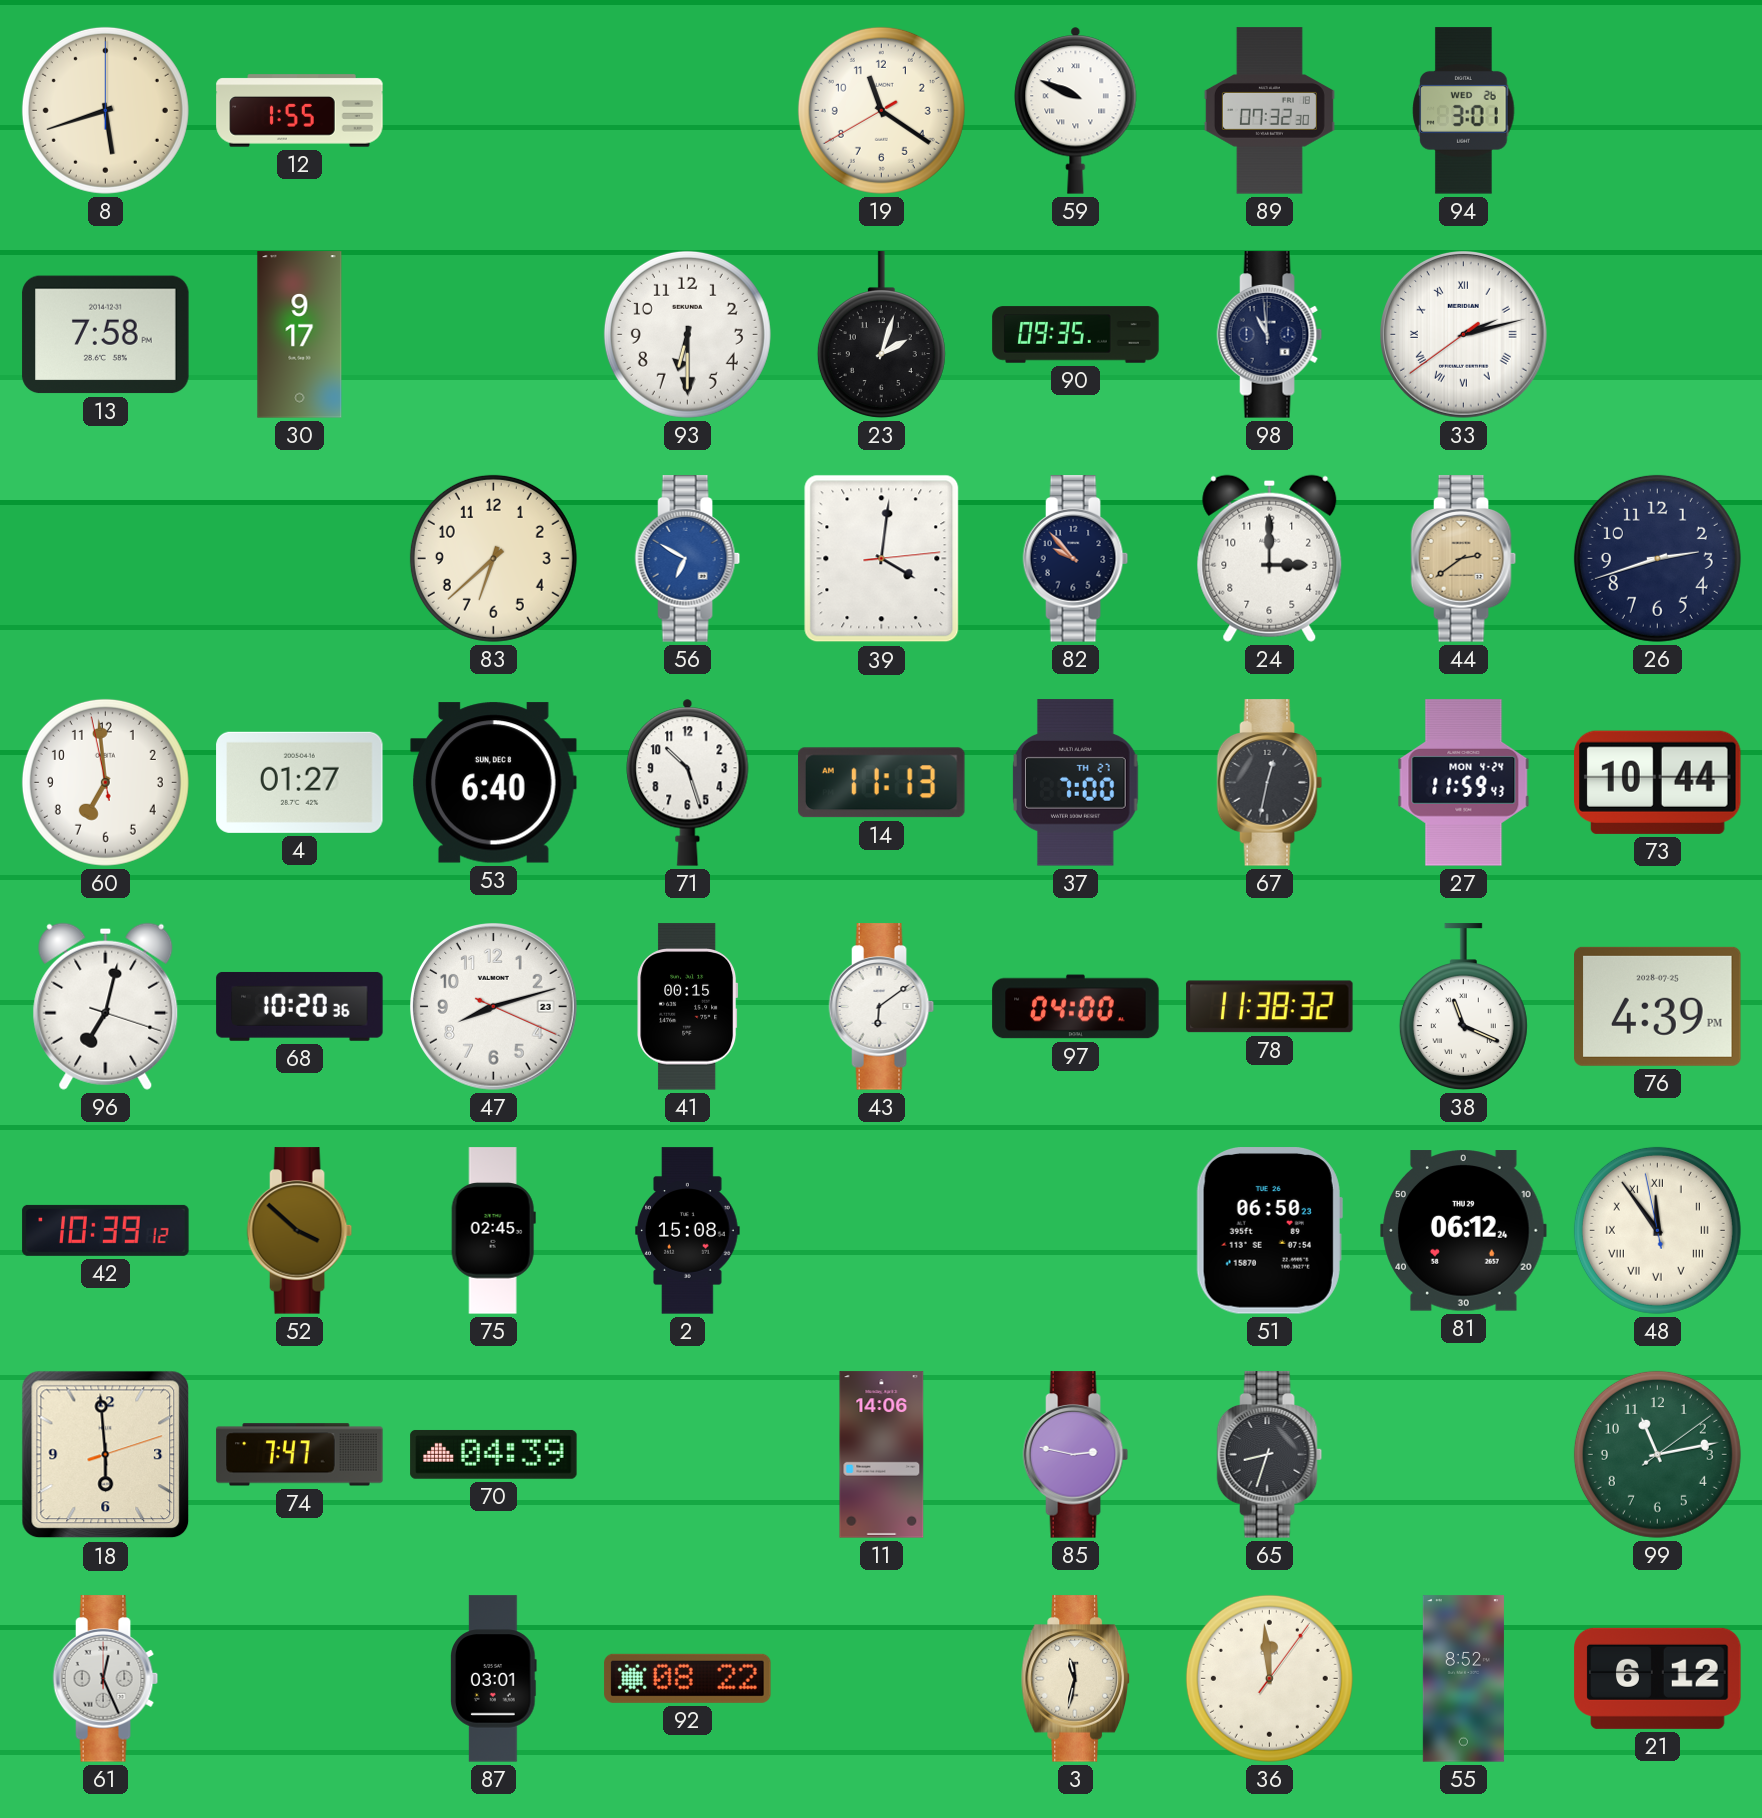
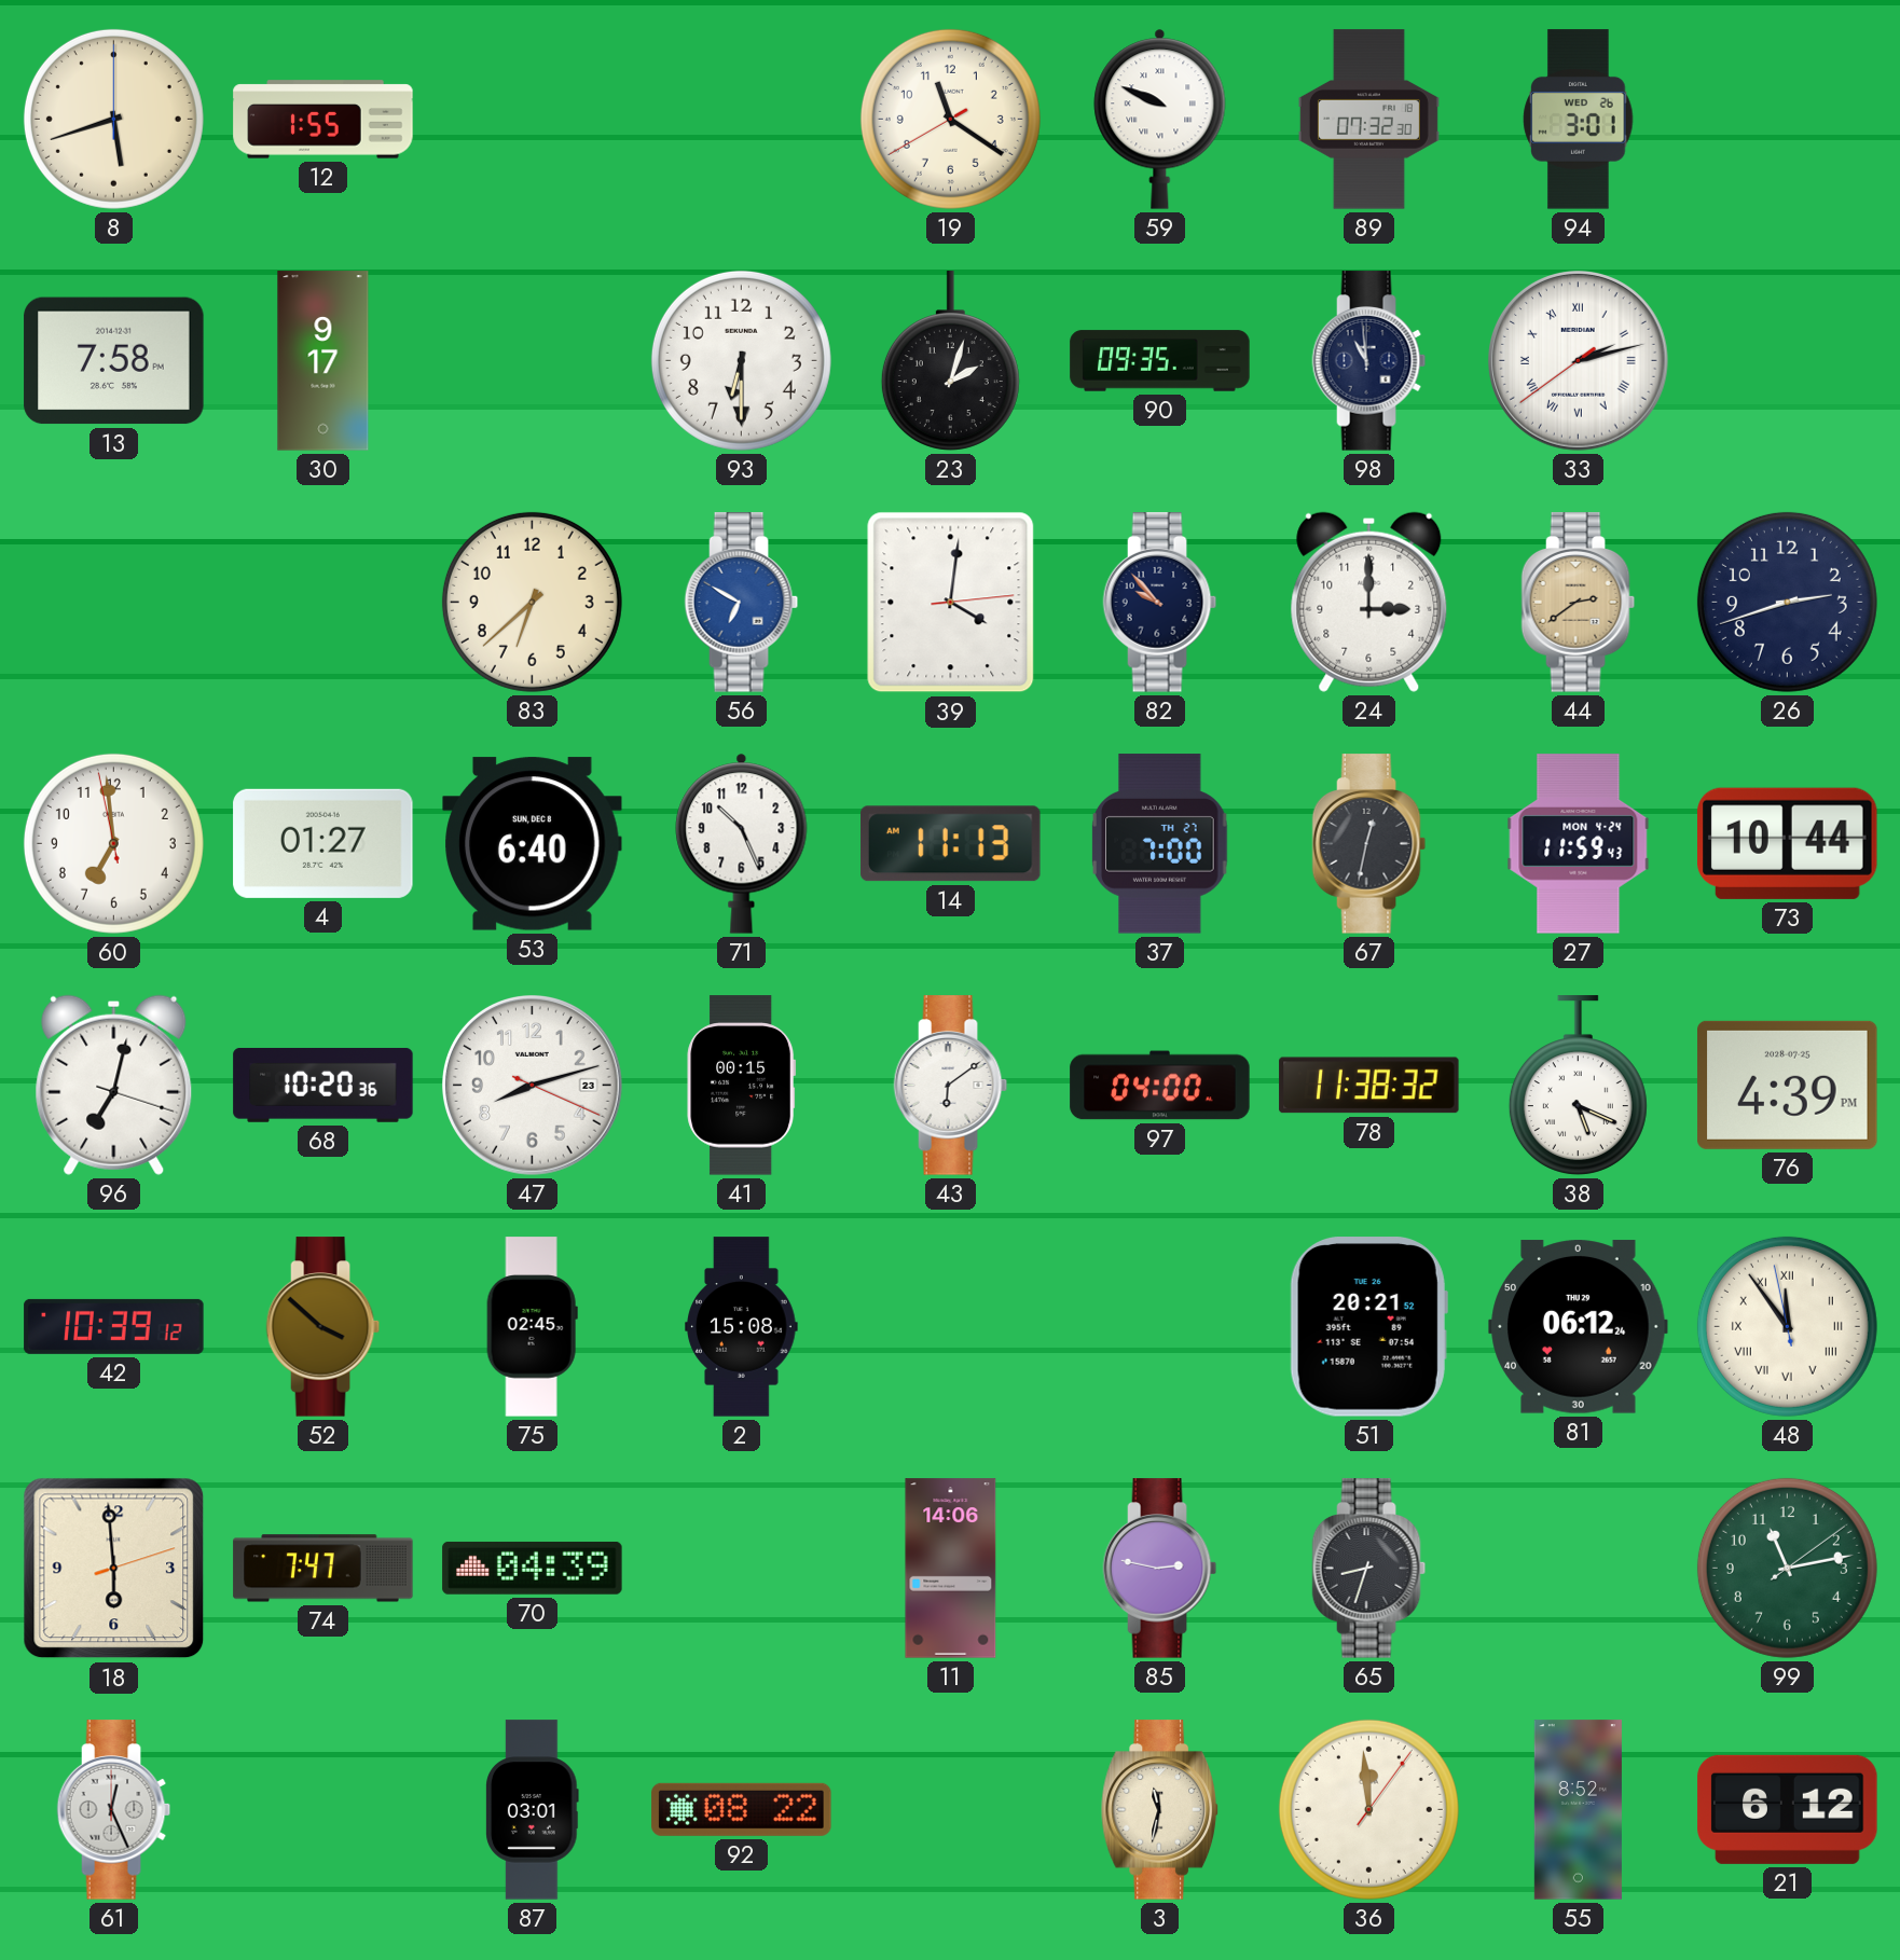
71: 10:27 -> 10:26 (742, 843)
38: 11:19 -> 5:19 (1578, 1086)
51: 06:50 -> 20:21 (1368, 1327)
